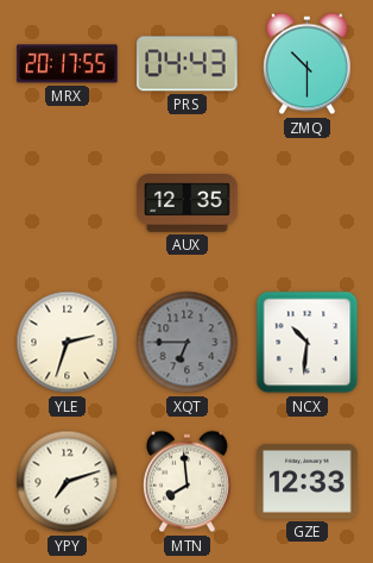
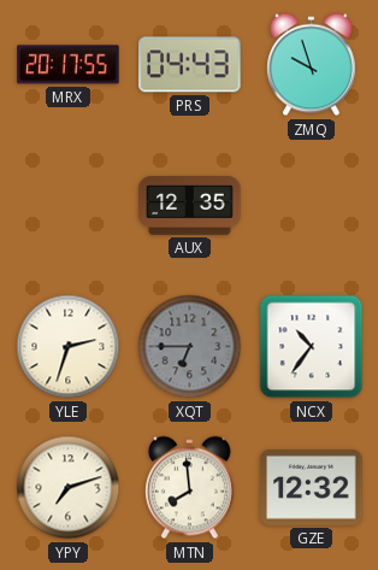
ZMQ: 10:30 -> 9:57 (311, 65)
NCX: 10:31 -> 10:36 (312, 347)
GZE: 12:33 -> 12:32 (312, 487)
